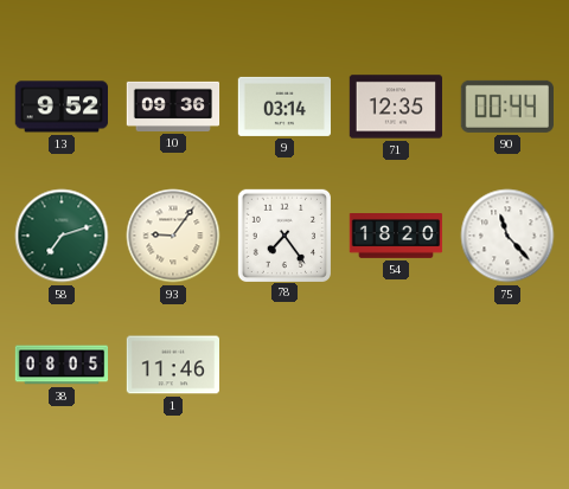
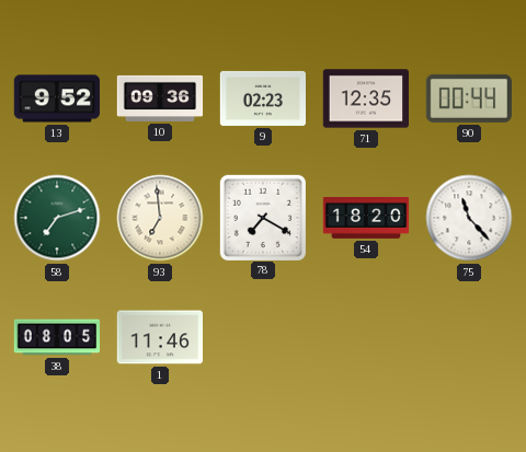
9: 03:14 -> 02:23 (262, 98)
93: 9:06 -> 6:59 (160, 218)
78: 7:24 -> 7:20 (262, 217)
